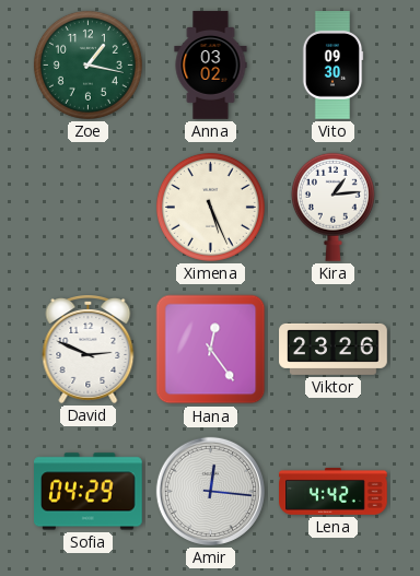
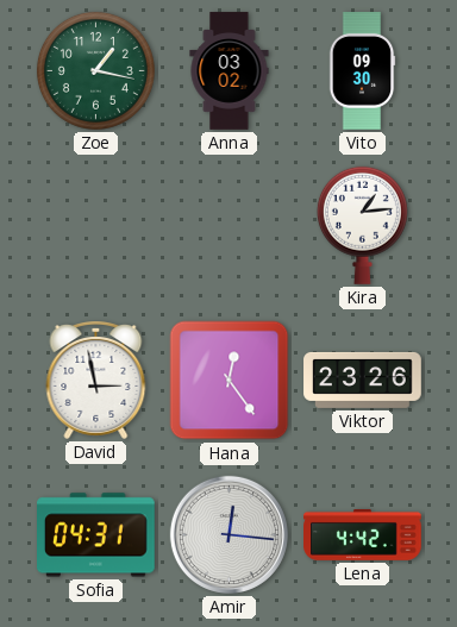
Ximena: 5:26 -> none (210, 207)
David: 2:49 -> 2:58 (96, 381)
Sofia: 04:29 -> 04:31 (96, 535)
